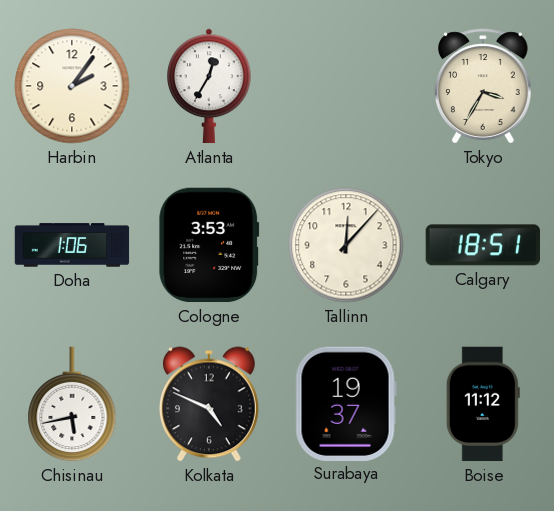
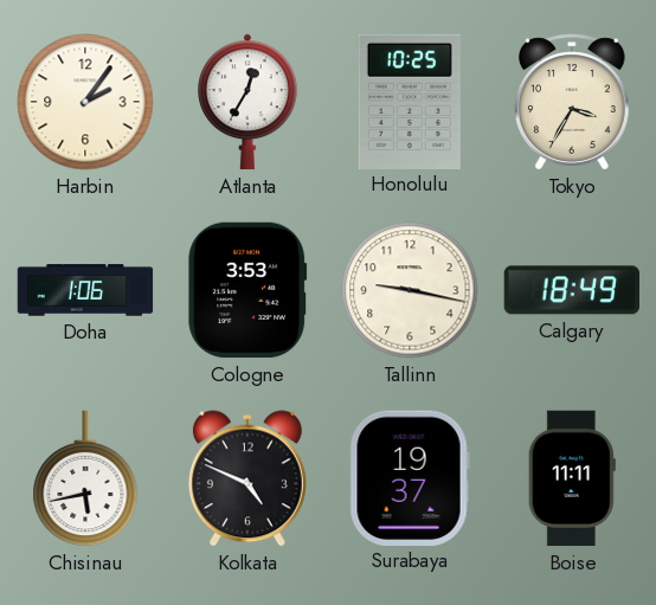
Honolulu: none -> 10:25 (410, 101)
Tallinn: 12:07 -> 9:17 (410, 290)
Calgary: 18:51 -> 18:49 (571, 290)
Boise: 11:12 -> 11:11 (572, 478)
